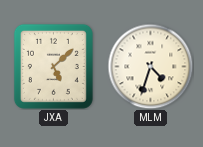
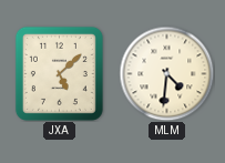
MLM: 4:33 -> 4:31 (166, 73)
